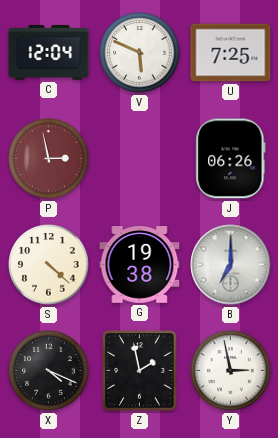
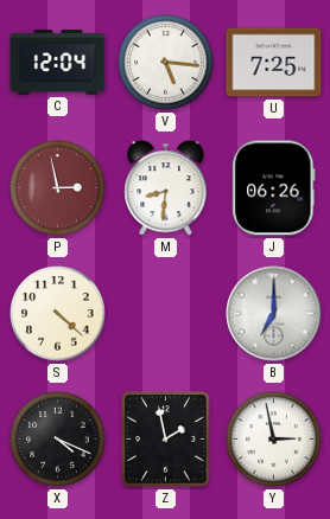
V: 5:49 -> 5:16 (166, 63)
M: none -> 8:31 (166, 188)
G: 19:38 -> none (140, 265)
